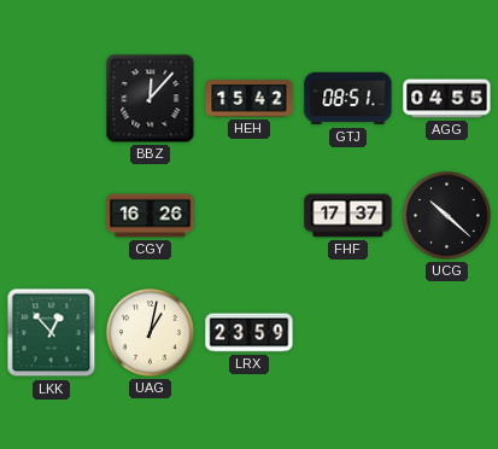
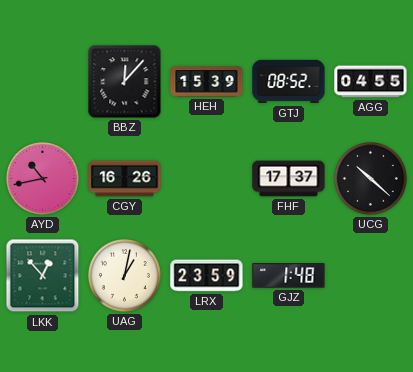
HEH: 15:42 -> 15:39 (207, 82)
GTJ: 08:51 -> 08:52 (289, 82)
AYD: none -> 10:43 (43, 179)
GJZ: none -> 1:48 (289, 276)
